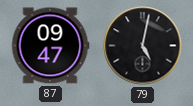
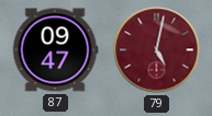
79 dial: black -> burgundy (157, 50)
